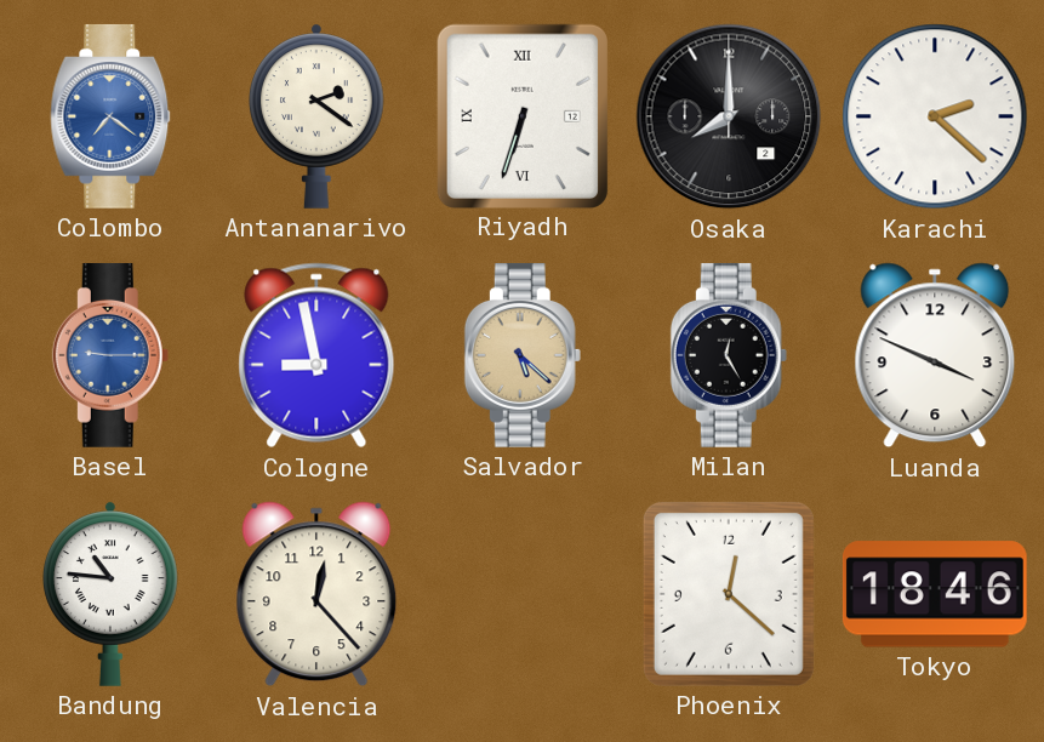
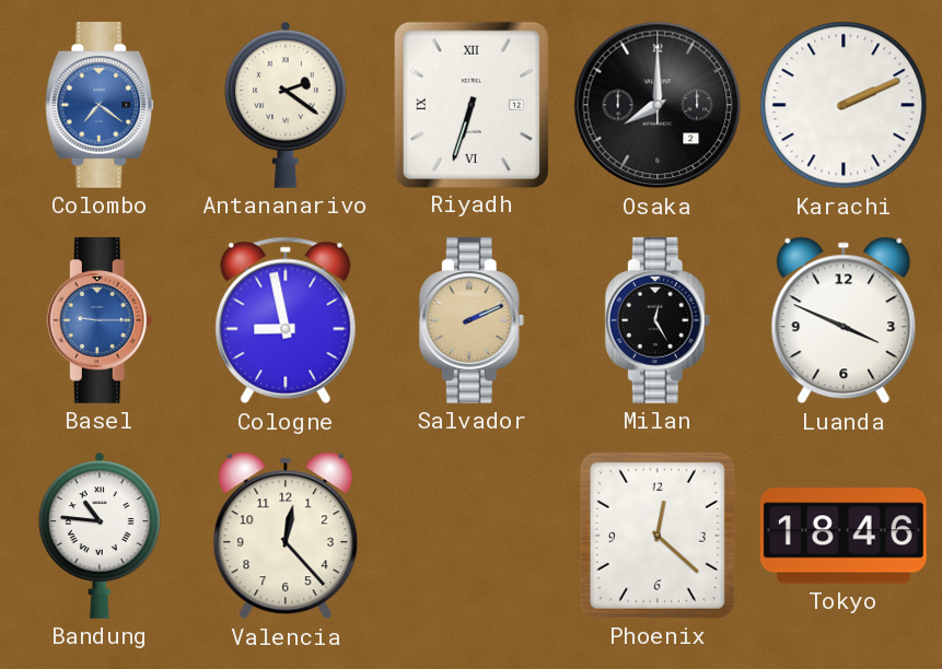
Karachi: 2:22 -> 2:11 (844, 105)
Salvador: 5:22 -> 2:11 (472, 320)
